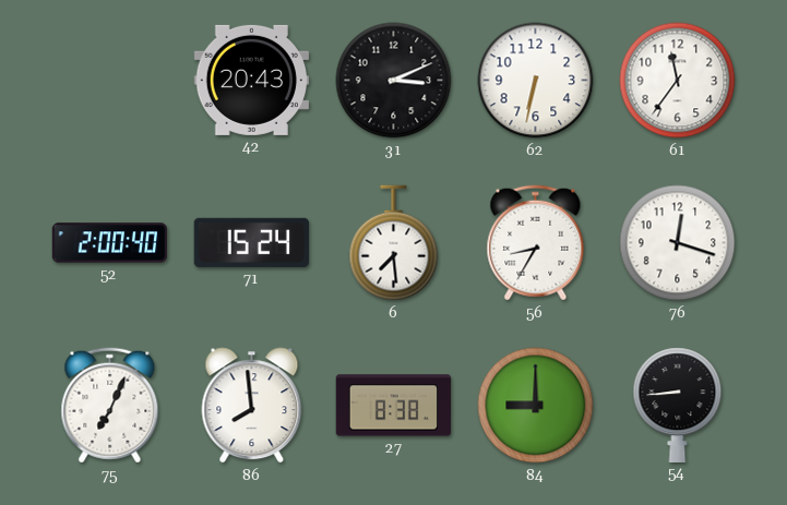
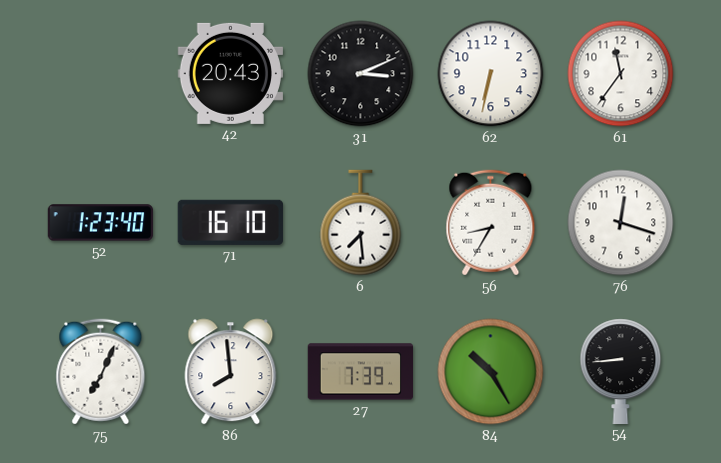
52: 2:00 -> 1:23 (101, 223)
71: 15:24 -> 16:10 (230, 222)
27: 8:38 -> 7:39 (360, 372)
84: 9:00 -> 10:25 (491, 372)
